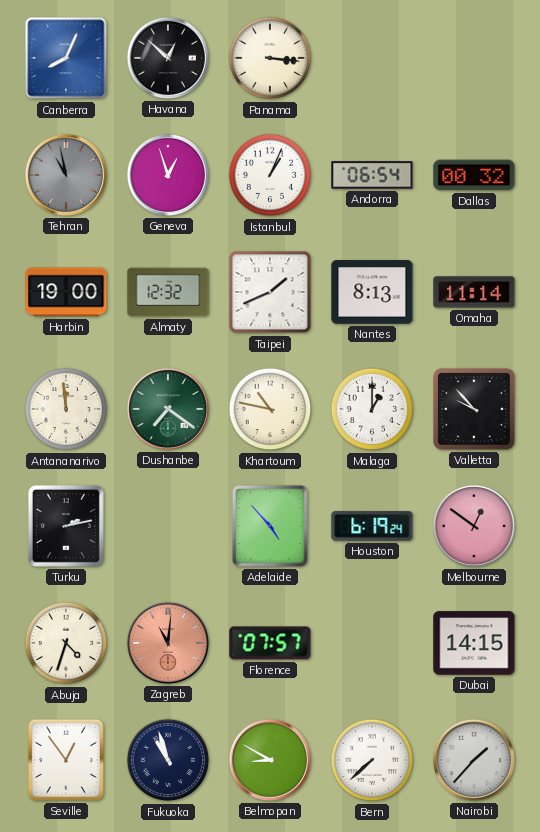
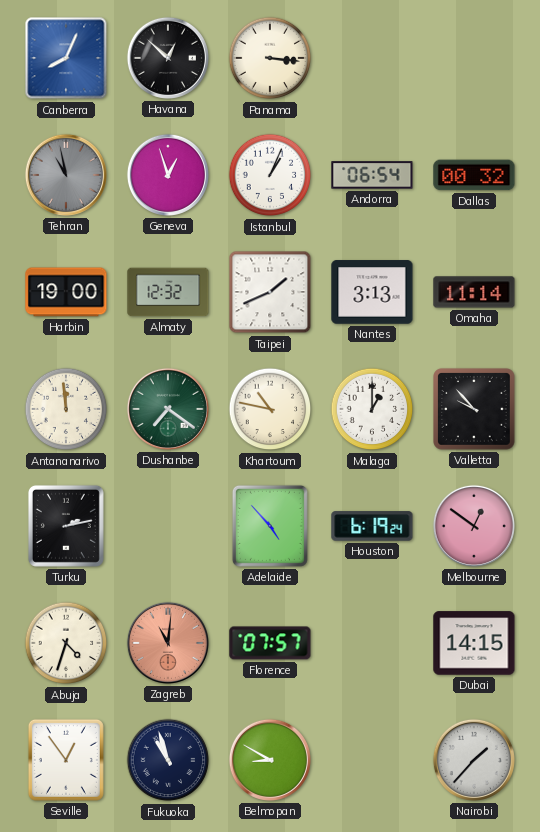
Nantes: 8:13 -> 3:13 (372, 292)
Bern: 7:38 -> none (372, 760)
